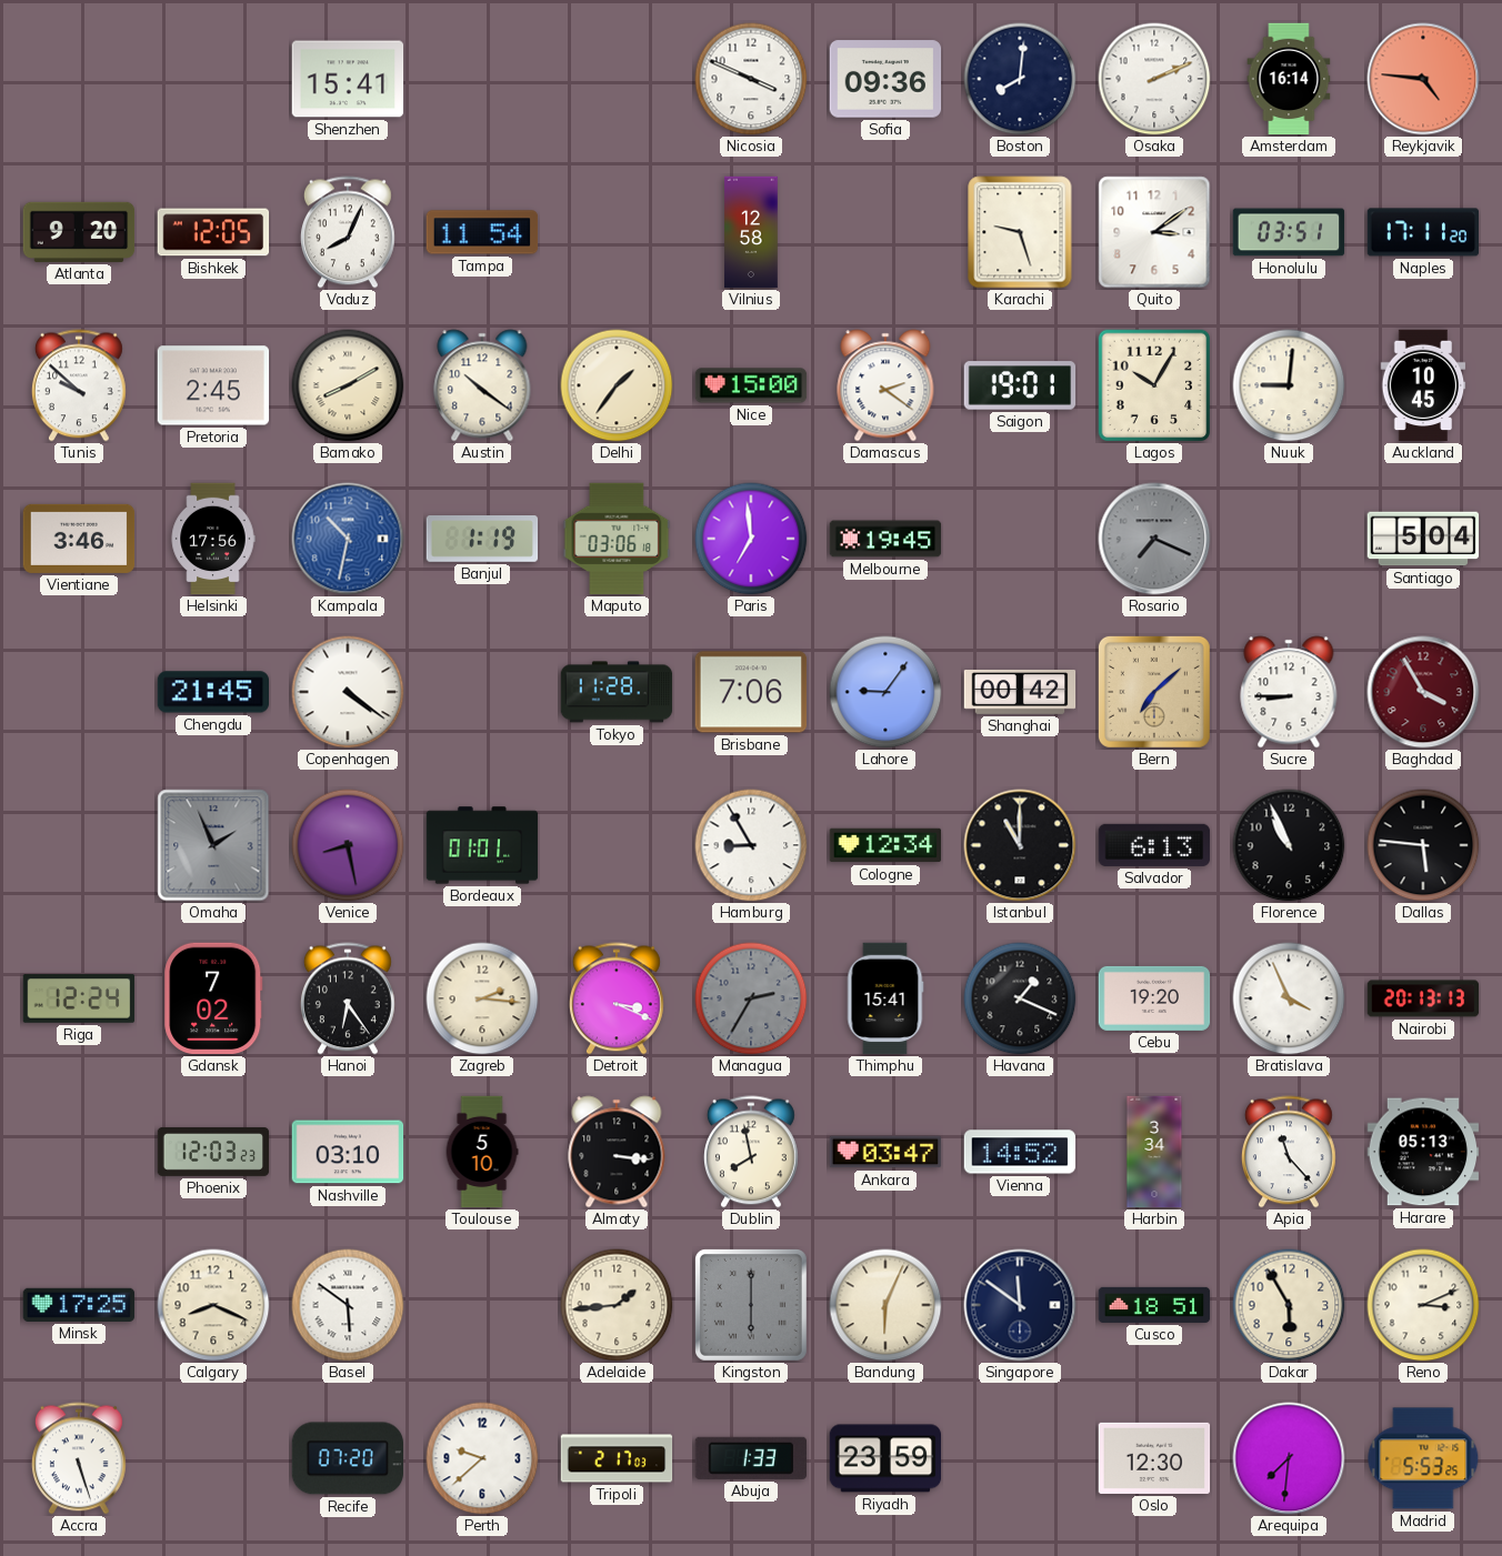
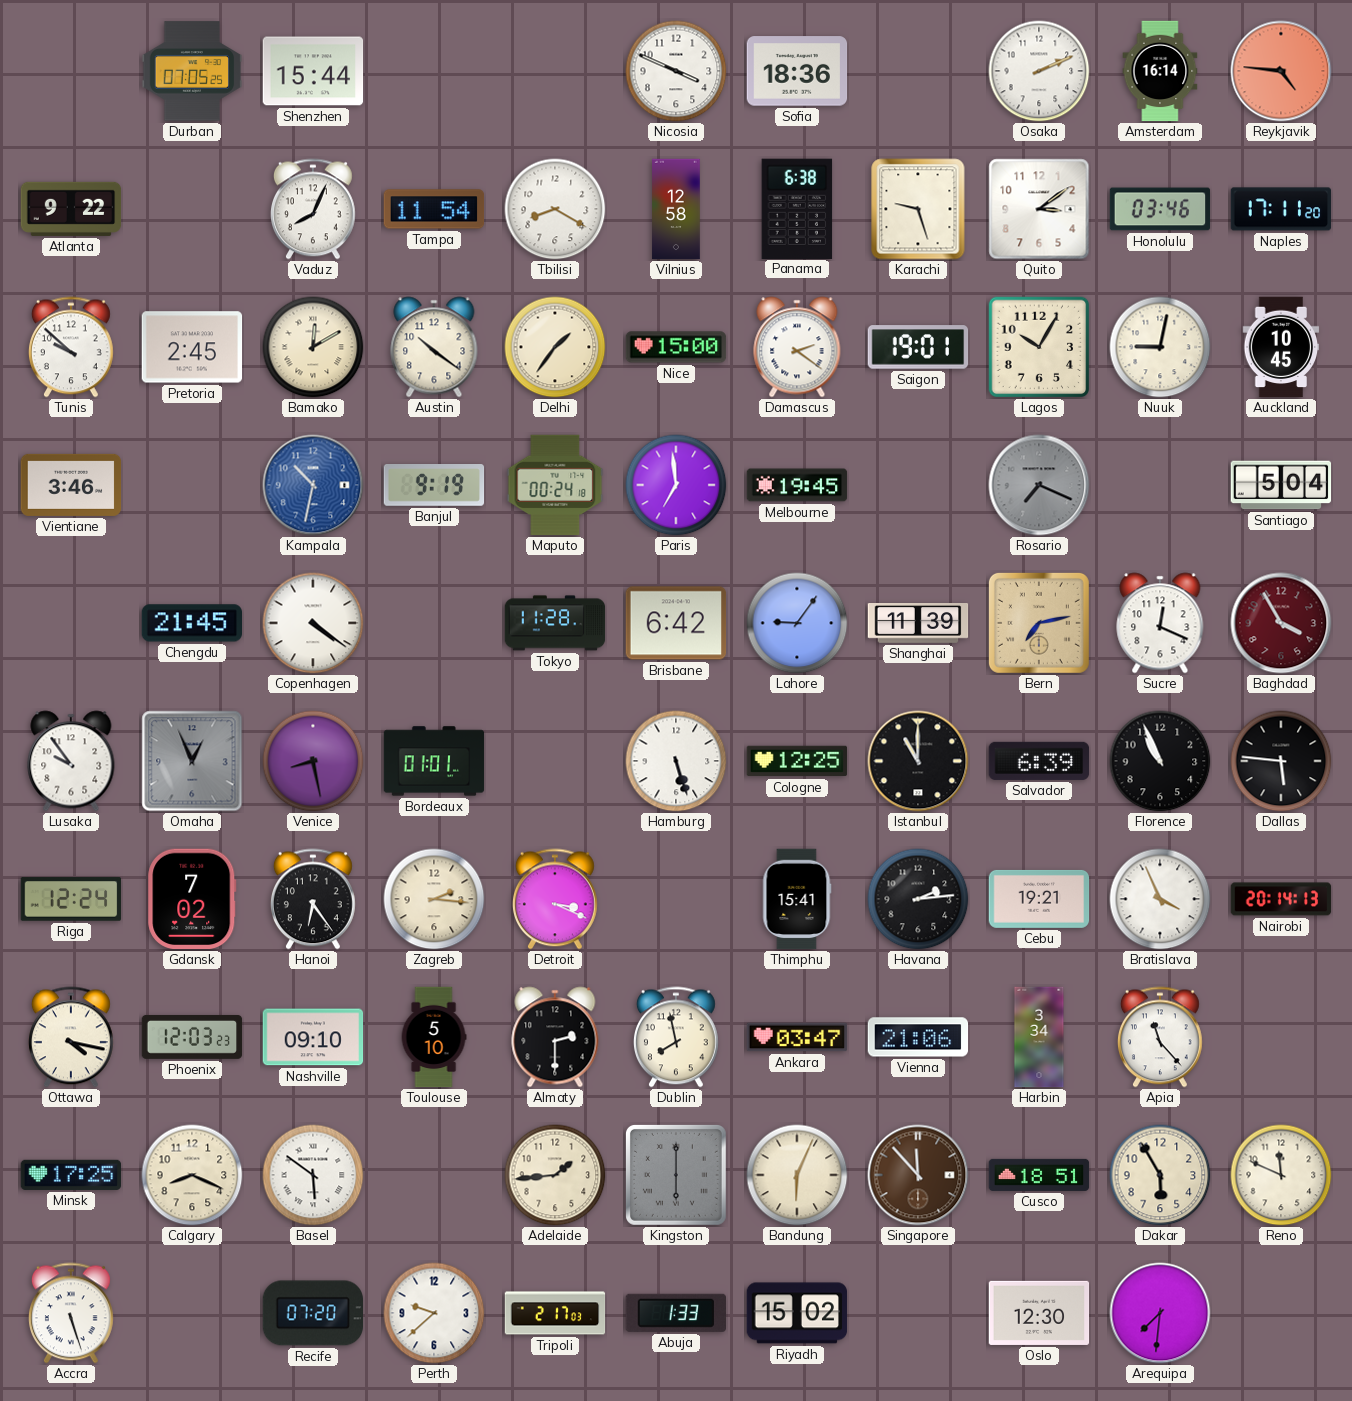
Durban: none -> 07:05 (192, 71)
Shenzhen: 15:41 -> 15:44 (313, 71)
Sofia: 09:36 -> 18:36 (797, 71)
Boston: 8:01 -> none (1020, 79)
Atlanta: 9:20 -> 9:22 (71, 209)
Bishkek: 12:05 -> none (213, 232)
Tbilisi: none -> 8:20 (555, 209)
Panama: none -> 6:38 (797, 208)
Honolulu: 03:51 -> 03:46 (1160, 209)
Bamako: 8:10 -> 12:10 (313, 347)
Nuuk: 9:01 -> 9:02 (1160, 347)
Helsinki: 17:56 -> none (213, 539)
Banjul: 1:19 -> 9:19 (434, 485)
Maputo: 03:06 -> 00:24 (555, 485)
Brisbane: 7:06 -> 6:42 (676, 623)
Shanghai: 00:42 -> 11:39 (918, 624)
Bern: 7:08 -> 7:13 (1039, 623)
Sucre: 8:45 -> 12:19 (1160, 623)
Lusaka: none -> 9:54 (71, 761)
Omaha: 1:56 -> 12:56 (192, 761)
Hamburg: 8:55 -> 5:27 (676, 761)
Cologne: 12:34 -> 12:25 (797, 761)
Salvador: 6:13 -> 6:39 (1039, 761)
Managua: 2:35 -> none (751, 998)
Havana: 1:19 -> 2:14 (918, 899)
Cebu: 19:20 -> 19:21 (1039, 899)
Nairobi: 20:13 -> 20:14 (1281, 899)
Ottawa: none -> 4:17 (71, 1037)
Nashville: 03:10 -> 09:10 (313, 1037)
Almaty: 3:16 -> 2:30 (555, 1037)
Vienna: 14:52 -> 21:06 (918, 1037)
Harare: 05:13 -> none (1423, 1152)
Singapore: 11:51 -> 11:53 (918, 1175)
Singapore dial: navy -> brown (918, 1175)
Reno: 3:11 -> 11:49 (1281, 1175)
Riyadh: 23:59 -> 15:02 (797, 1313)
Madrid: 5:53 -> none (1423, 1458)
